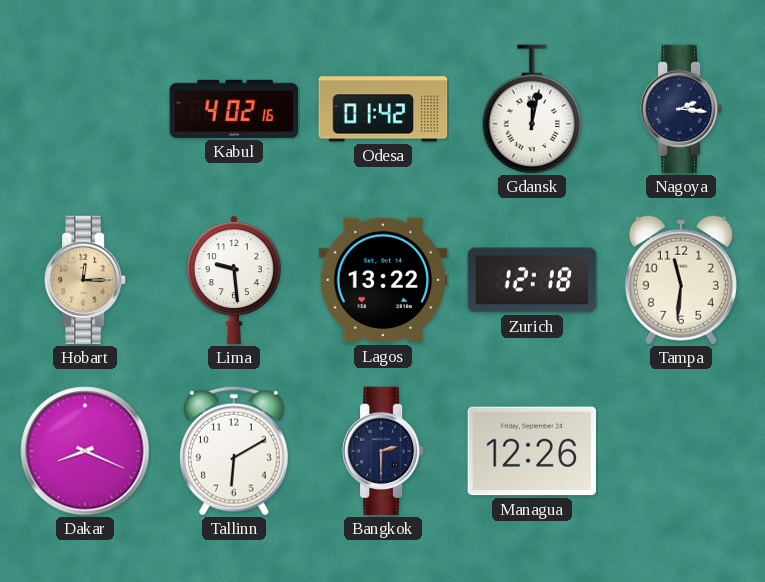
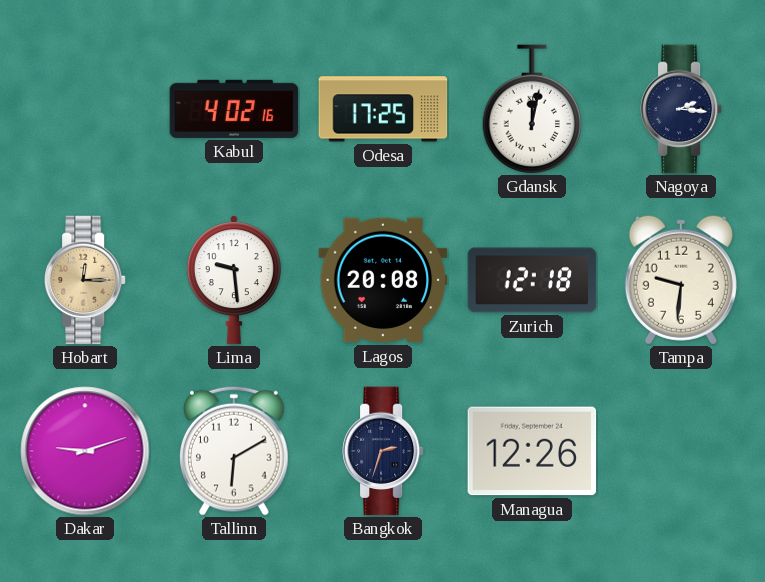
Odesa: 01:42 -> 17:25 (383, 109)
Lagos: 13:22 -> 20:08 (383, 280)
Tampa: 11:31 -> 9:31 (681, 280)
Dakar: 8:19 -> 9:12 (85, 451)
Bangkok: 2:30 -> 2:33 (383, 451)
